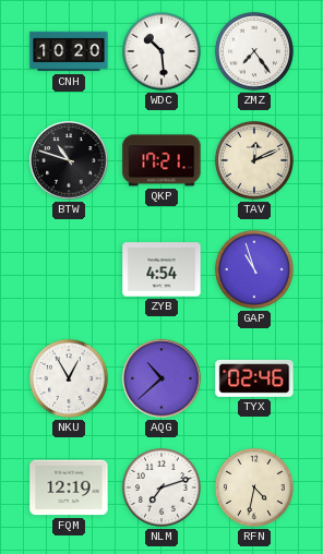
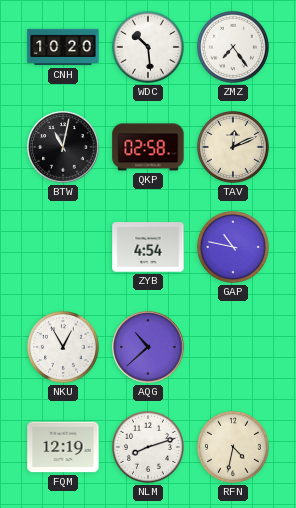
BTW: 10:48 -> 11:02 (63, 147)
QKP: 17:21 -> 02:58 (148, 147)
GAP: 10:57 -> 10:47 (233, 247)
TYX: 02:46 -> none (254, 378)
NLM: 7:12 -> 8:12 (148, 447)
